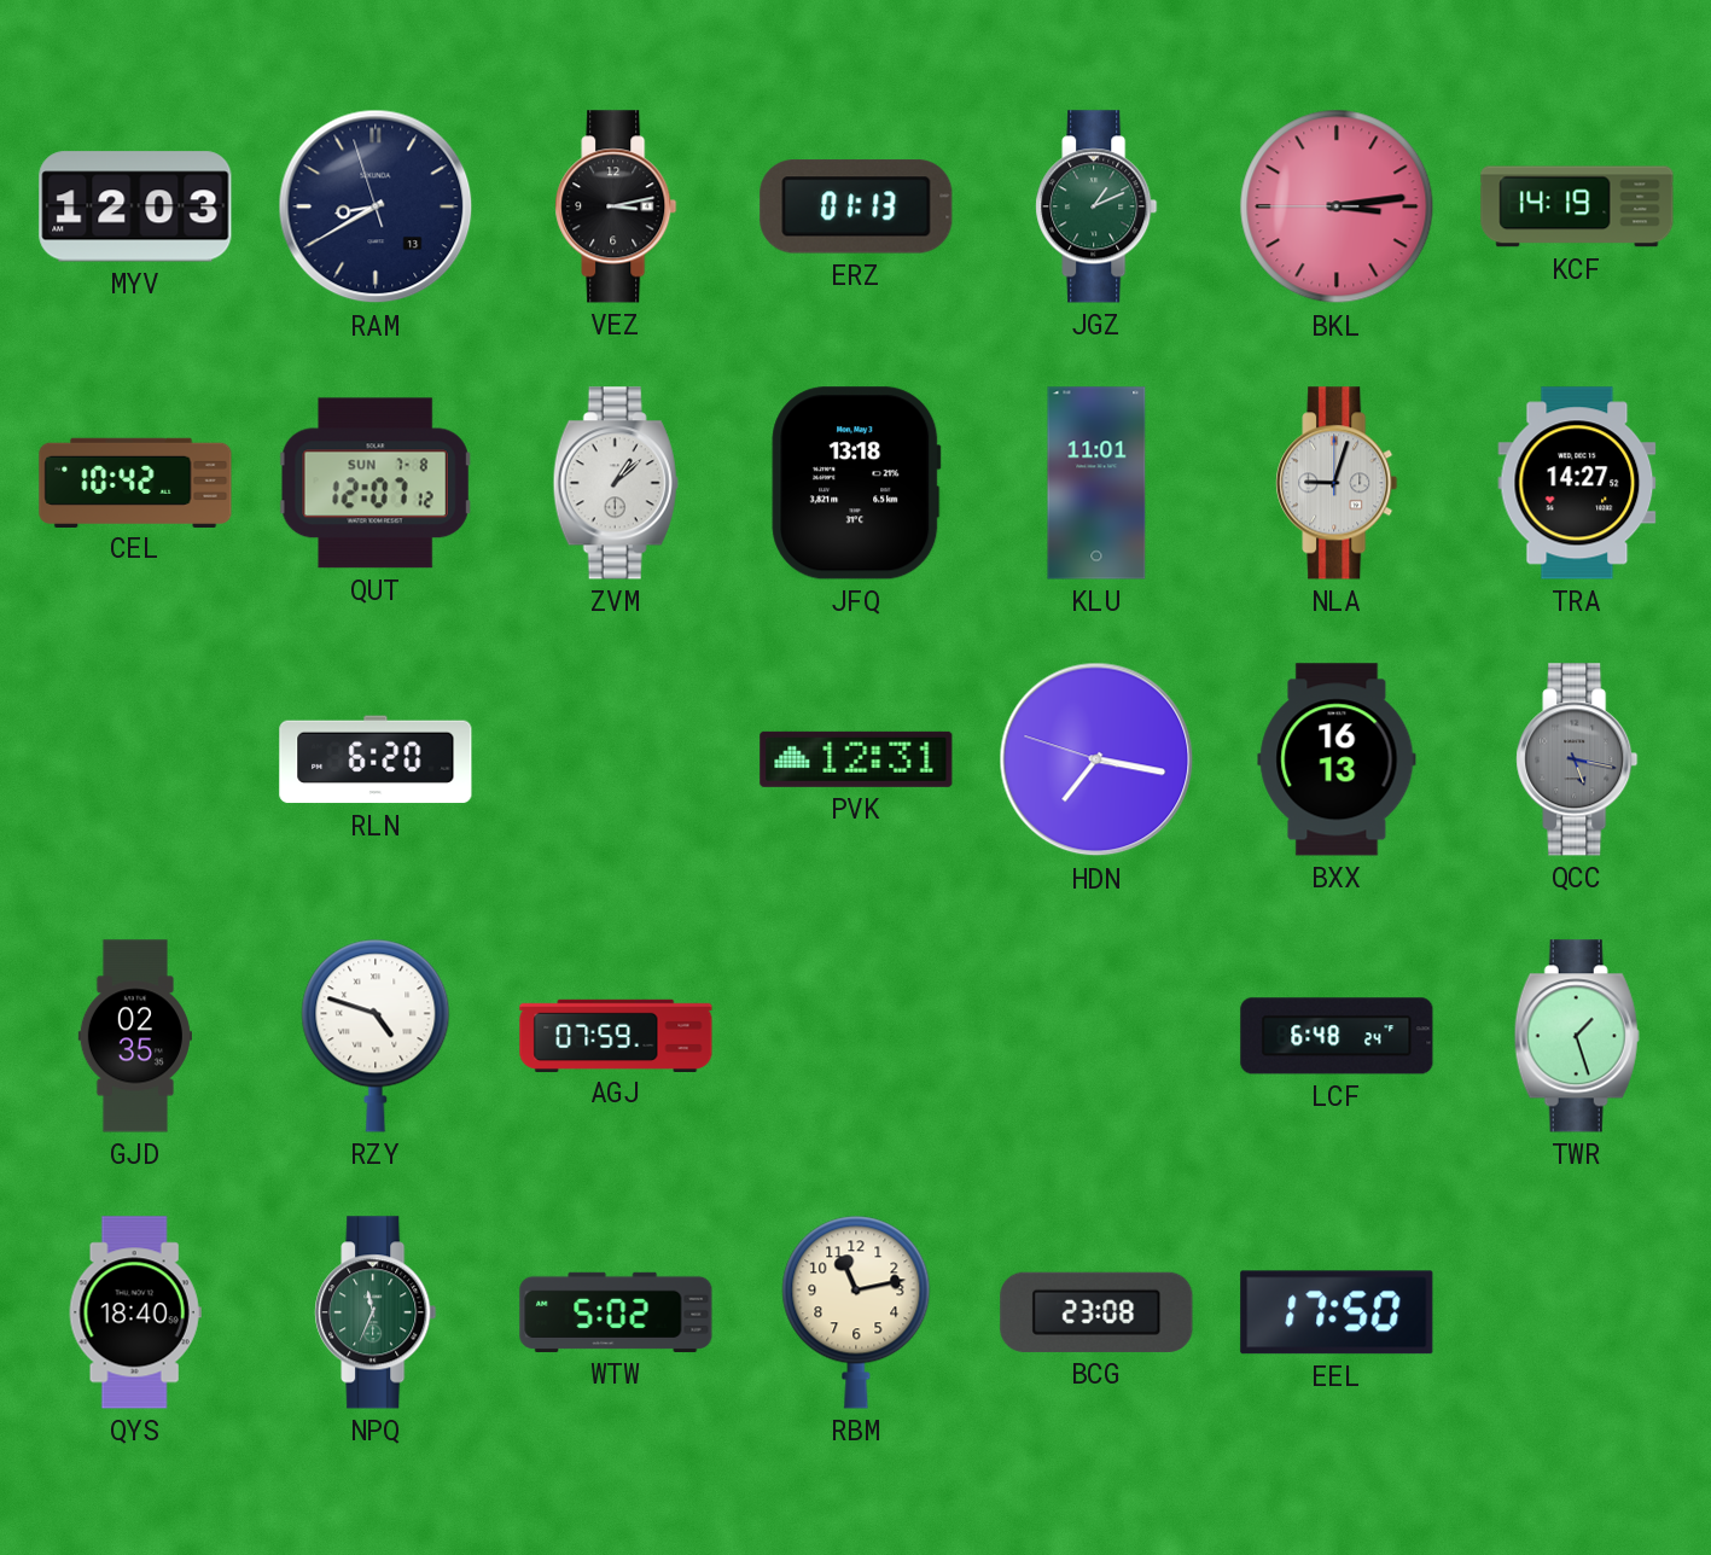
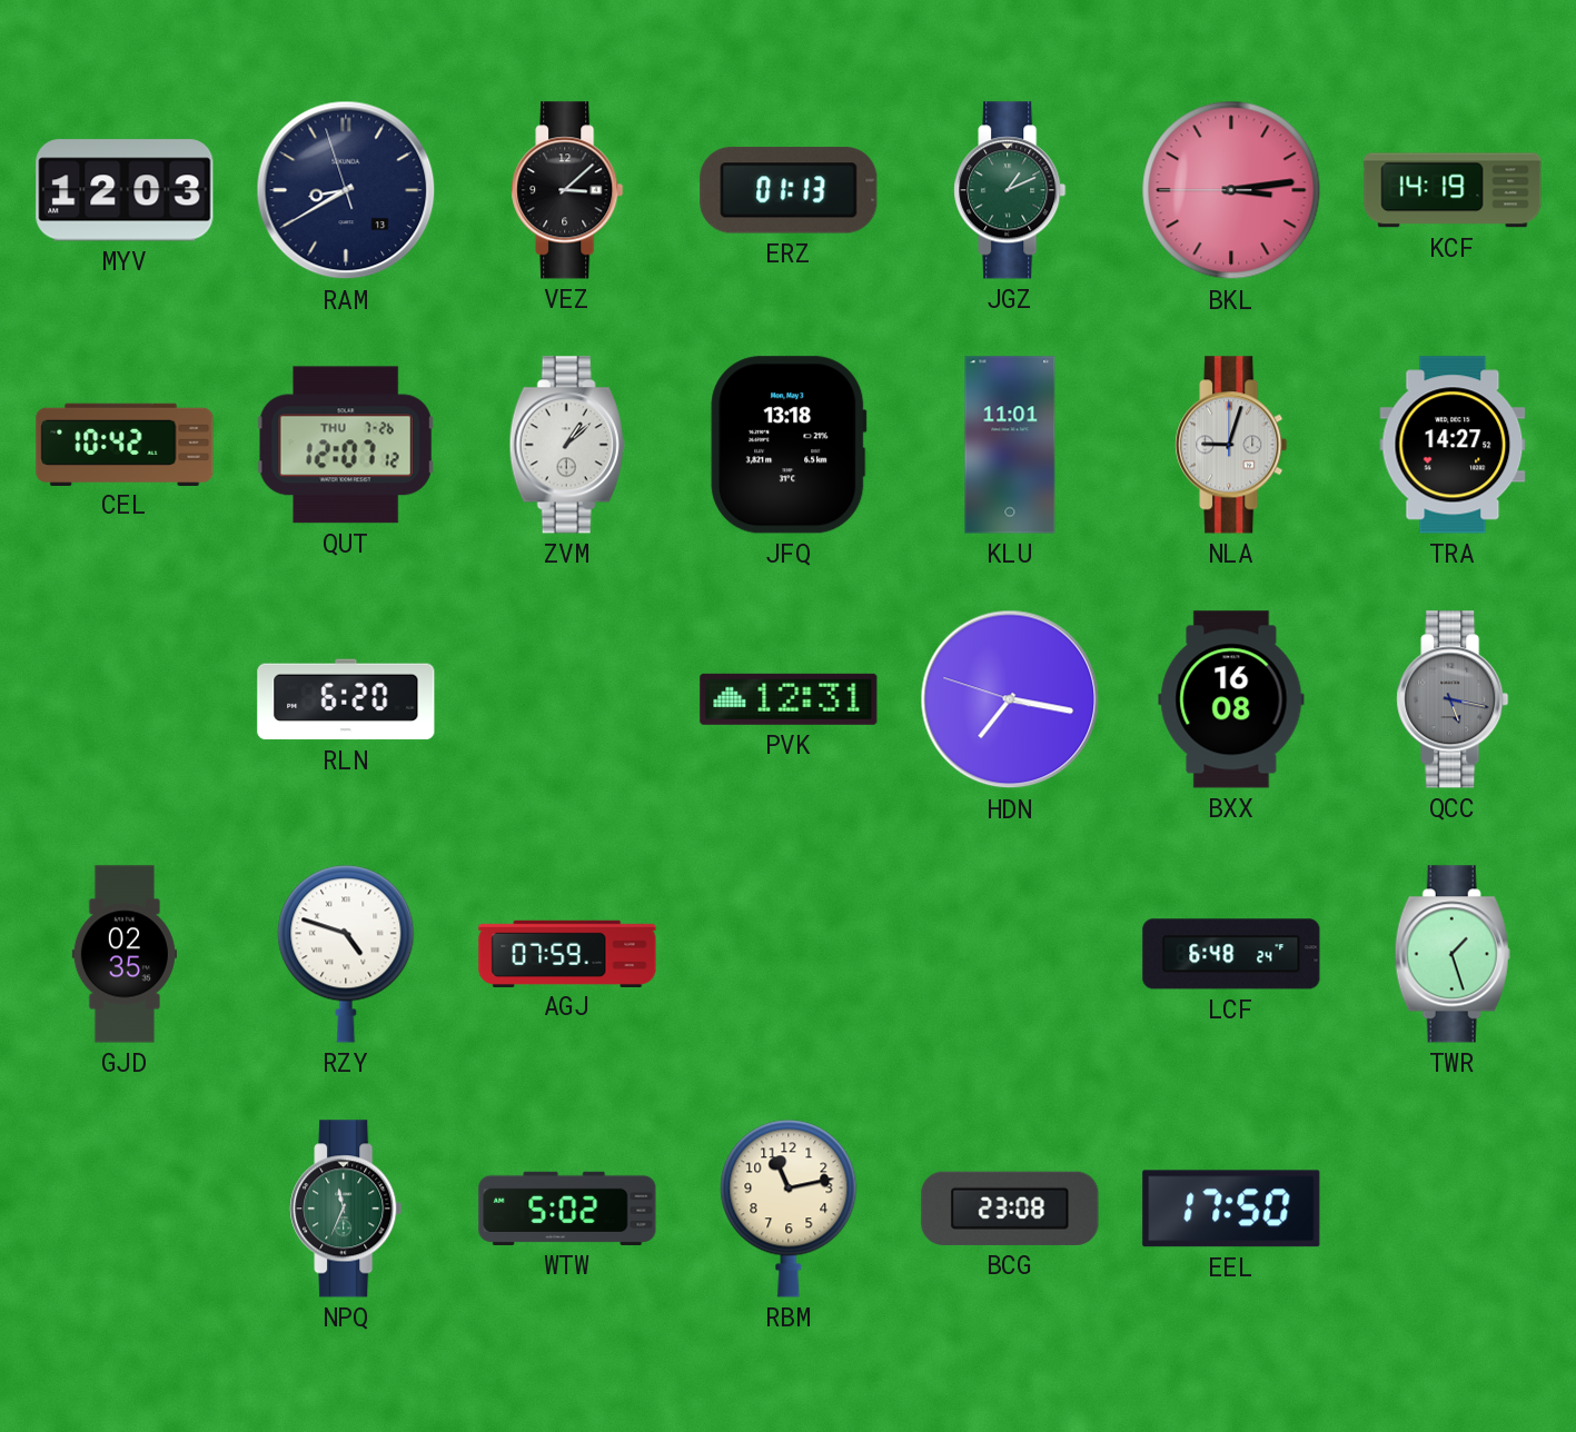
VEZ: 3:13 -> 3:08 (567, 190)
QUT date: SUN 7-8 -> THU 7-26 (346, 445)
BXX: 16:13 -> 16:08 (1231, 699)
QYS: 18:40 -> none (135, 1312)
